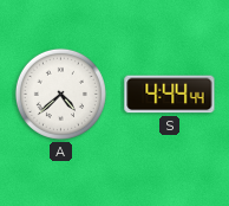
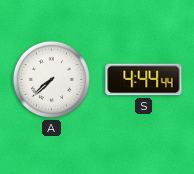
A: 4:38 -> 7:38 (51, 79)
